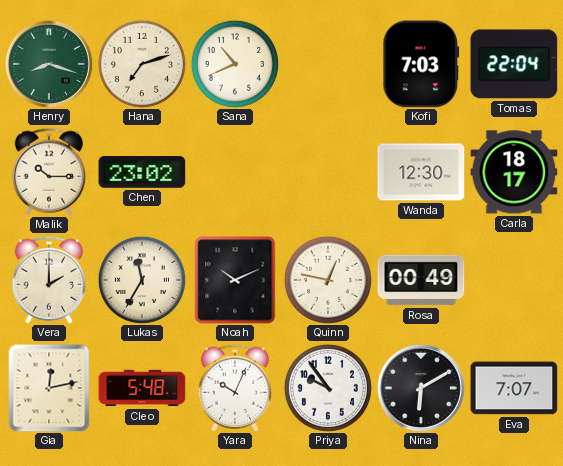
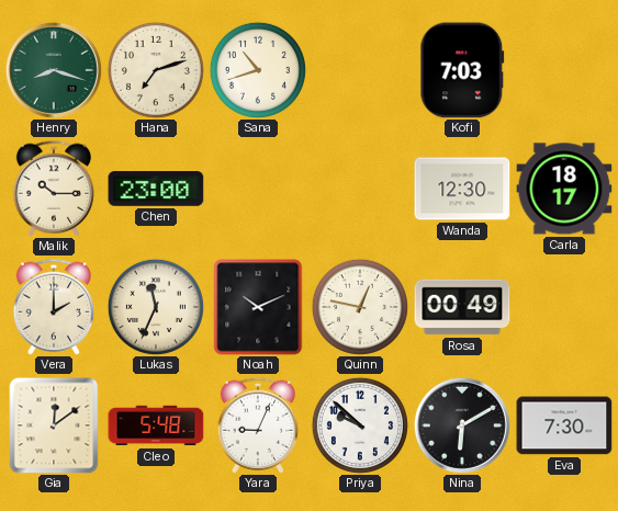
Sana: 10:41 -> 10:42 (258, 70)
Tomas: 22:04 -> none (514, 64)
Chen: 23:02 -> 23:00 (156, 189)
Lukas: 11:35 -> 11:34 (156, 307)
Gia: 12:13 -> 12:09 (54, 425)
Yara: 10:04 -> 9:04 (258, 425)
Priya: 9:54 -> 9:52 (360, 425)
Eva: 7:07 -> 7:30 (564, 425)
